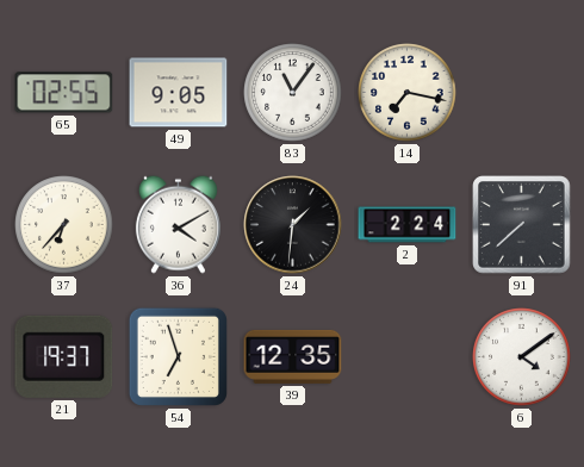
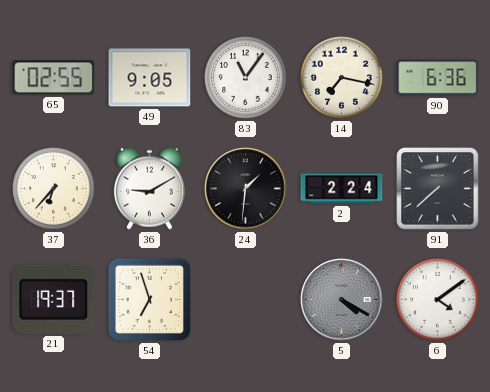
90: none -> 6:36 (438, 78)
36: 4:10 -> 9:10 (149, 188)
39: 12:35 -> none (293, 356)
5: none -> 4:20 (342, 300)
